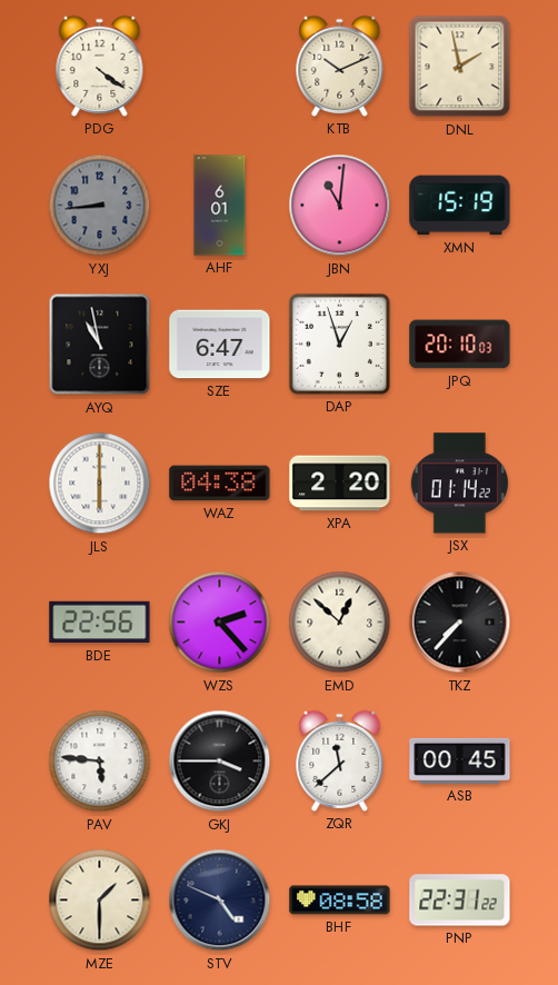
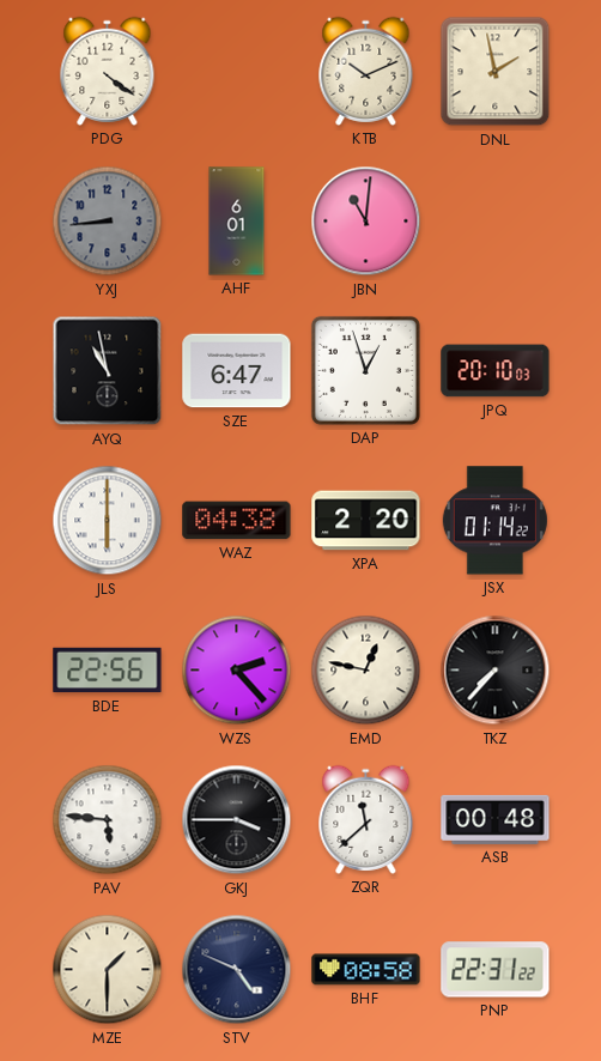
XMN: 15:19 -> none (460, 206)
EMD: 12:52 -> 12:47 (366, 671)
ASB: 00:45 -> 00:48 (496, 819)
